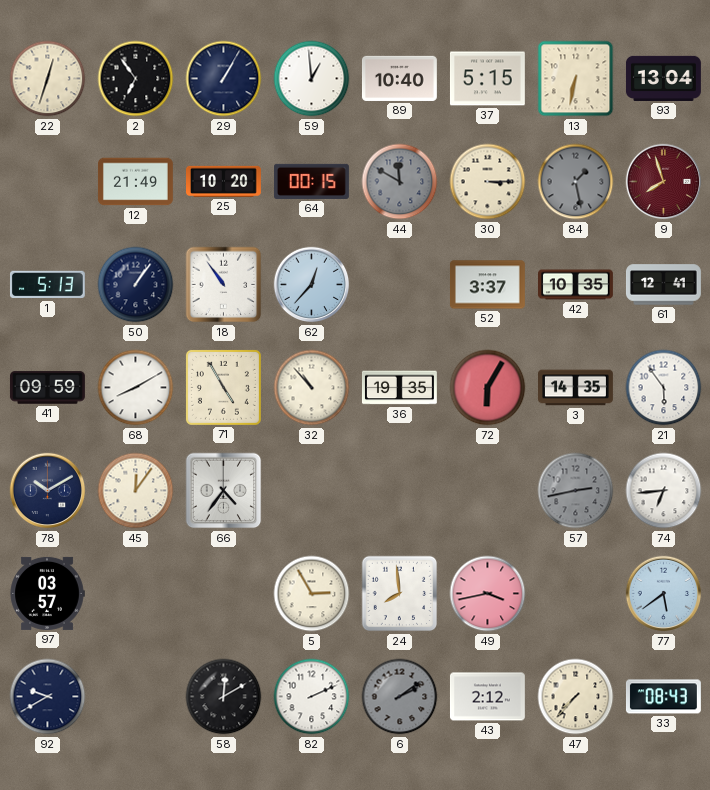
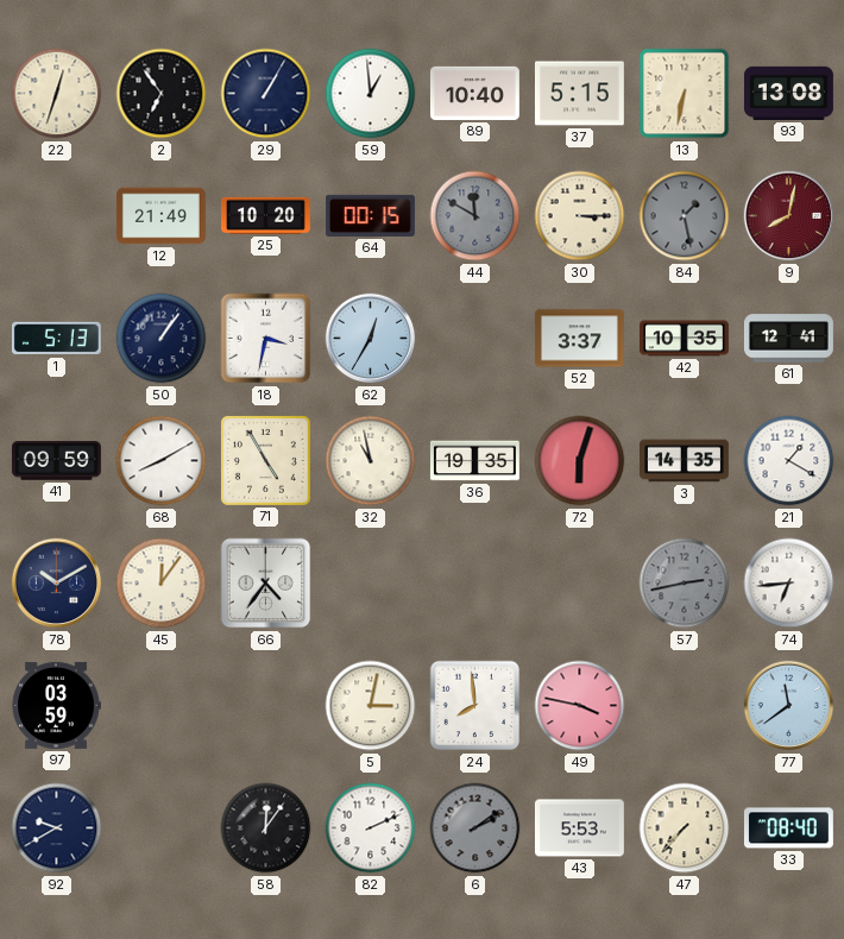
93: 13:04 -> 13:08 (788, 93)
9: 7:57 -> 8:02 (789, 216)
18: 10:54 -> 3:32 (266, 339)
62: 12:37 -> 12:35 (371, 339)
32: 10:53 -> 10:58 (371, 461)
72: 6:05 -> 6:03 (580, 461)
21: 5:54 -> 1:20 (789, 461)
97: 03:57 -> 03:59 (56, 705)
5: 2:55 -> 3:02 (371, 706)
49: 3:43 -> 3:47 (580, 706)
77: 5:39 -> 11:39 (789, 706)
58: 12:10 -> 12:06 (266, 828)
43: 2:12 -> 5:53 (579, 828)
33: 08:43 -> 08:40 (788, 828)
